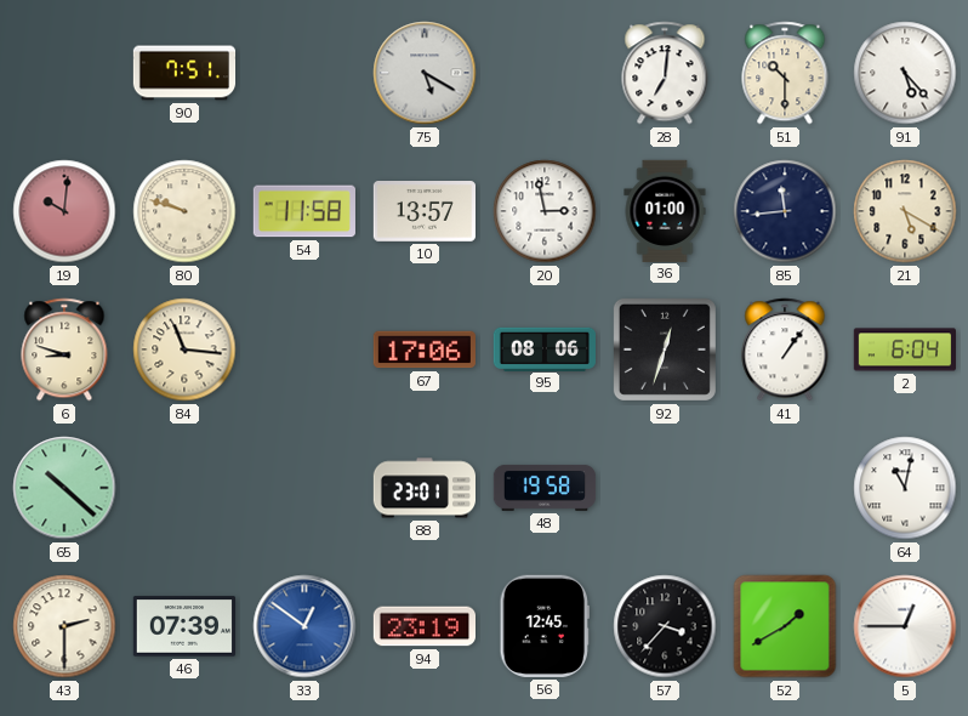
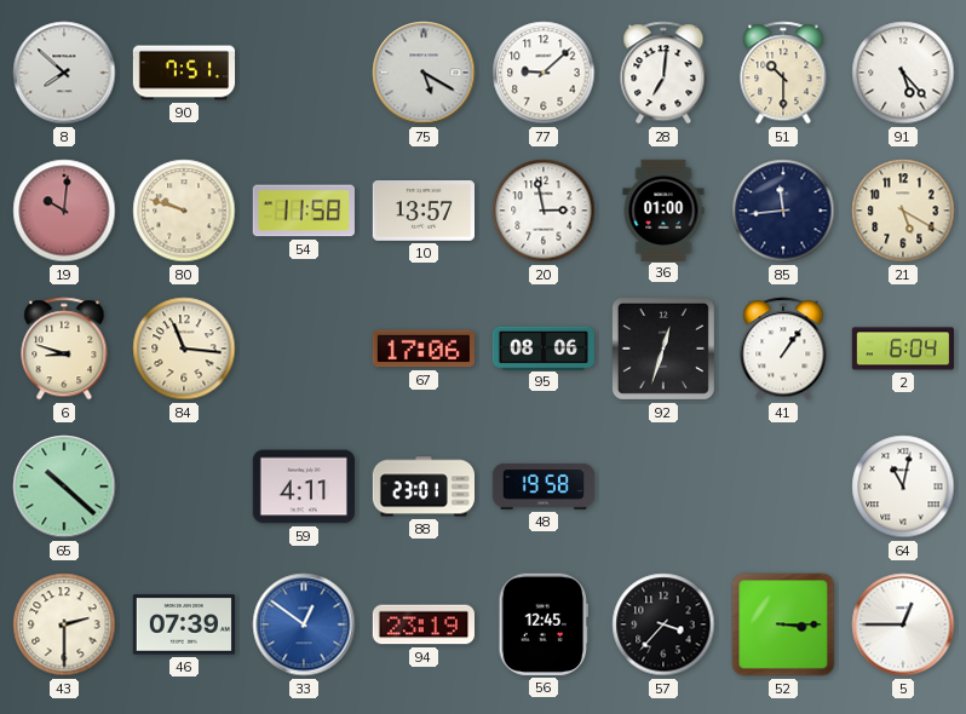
8: none -> 7:52 (64, 73)
77: none -> 9:08 (544, 73)
59: none -> 4:11 (303, 486)
52: 1:40 -> 3:15 (783, 624)
